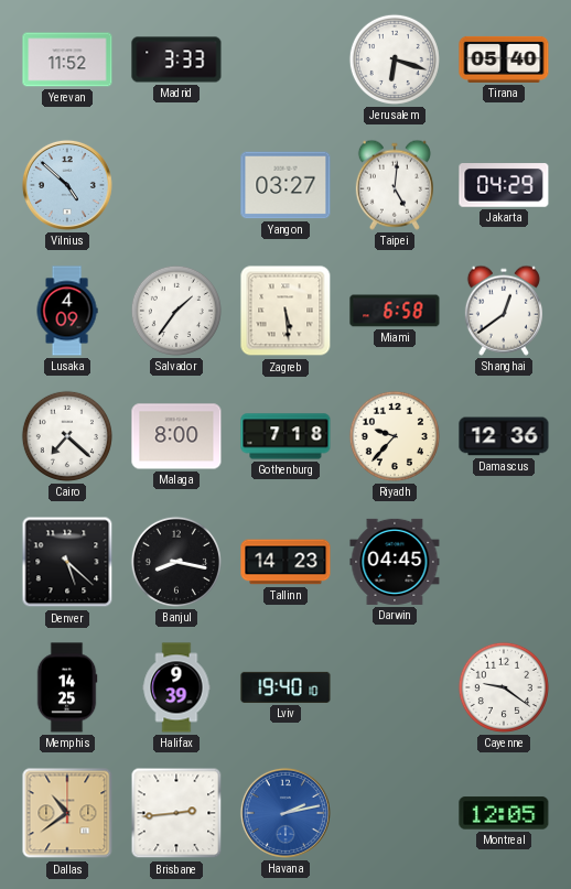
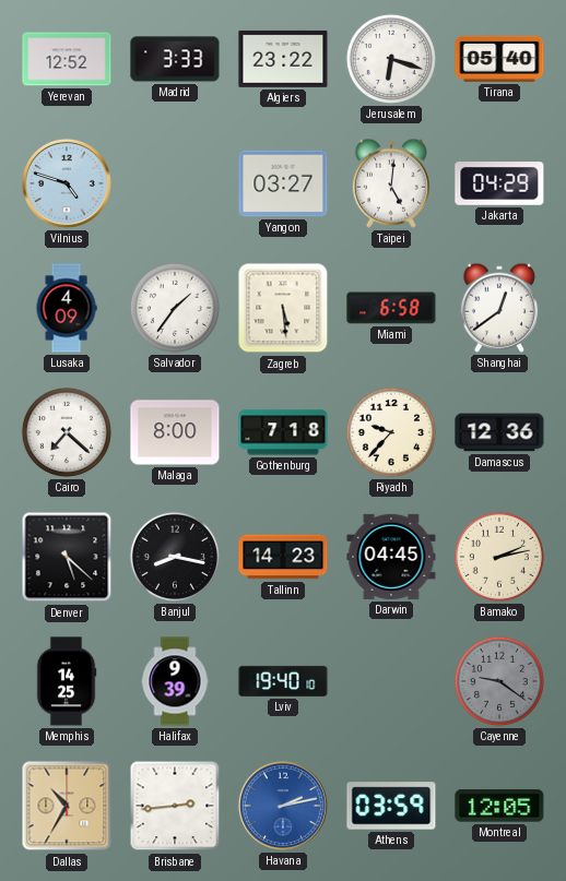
Yerevan: 11:52 -> 12:52 (67, 59)
Algiers: none -> 23:22 (283, 59)
Vilnius: 4:52 -> 4:48 (67, 183)
Bamako: none -> 2:13 (499, 557)
Cayenne dial: white -> grey (499, 681)
Dallas: 10:39 -> 10:35 (67, 806)
Athens: none -> 03:59 (391, 806)
